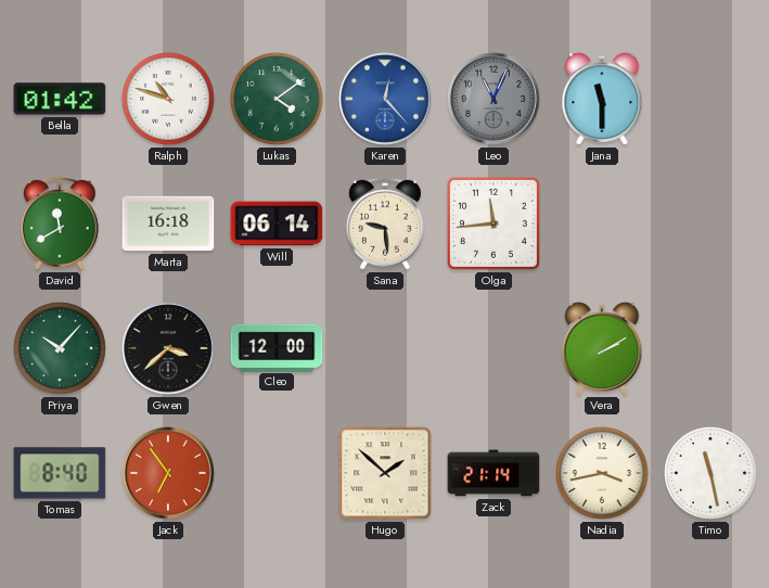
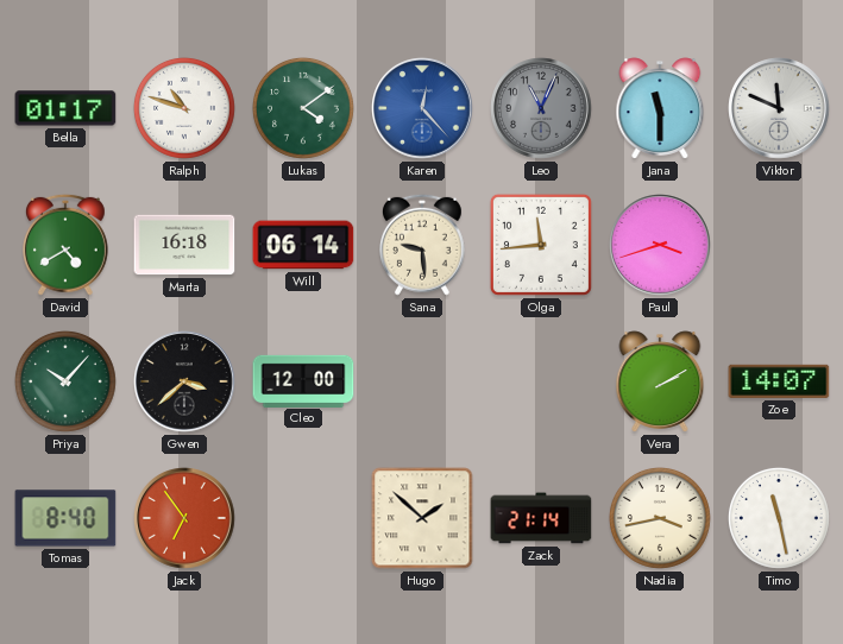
Bella: 01:42 -> 01:17 (65, 108)
Viktor: none -> 11:49 (779, 108)
David: 11:40 -> 4:40 (67, 245)
Paul: none -> 3:42 (660, 245)
Zoe: none -> 14:07 (779, 381)
